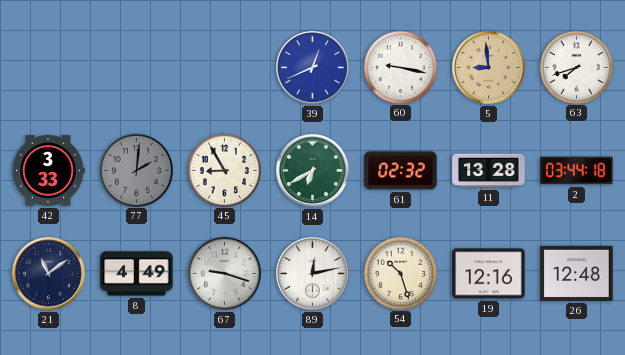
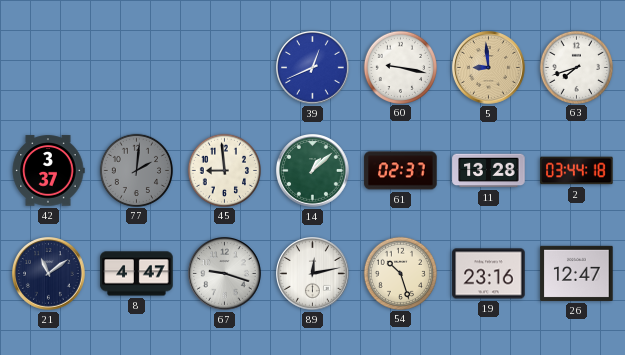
42: 3:33 -> 3:37 (48, 171)
45: 8:55 -> 8:59 (224, 170)
14: 6:40 -> 1:08 (313, 171)
61: 02:32 -> 02:37 (401, 171)
8: 4:49 -> 4:47 (137, 274)
19: 12:16 -> 23:16 (489, 274)
26: 12:48 -> 12:47 (577, 273)
